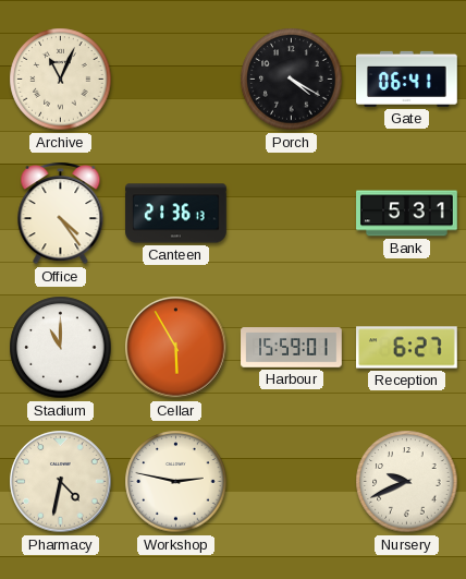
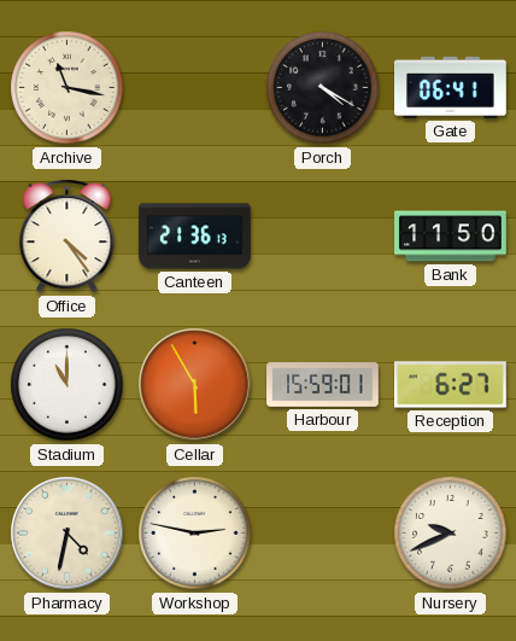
Archive: 11:04 -> 11:17 (68, 88)
Bank: 5:31 -> 11:50 (451, 237)
